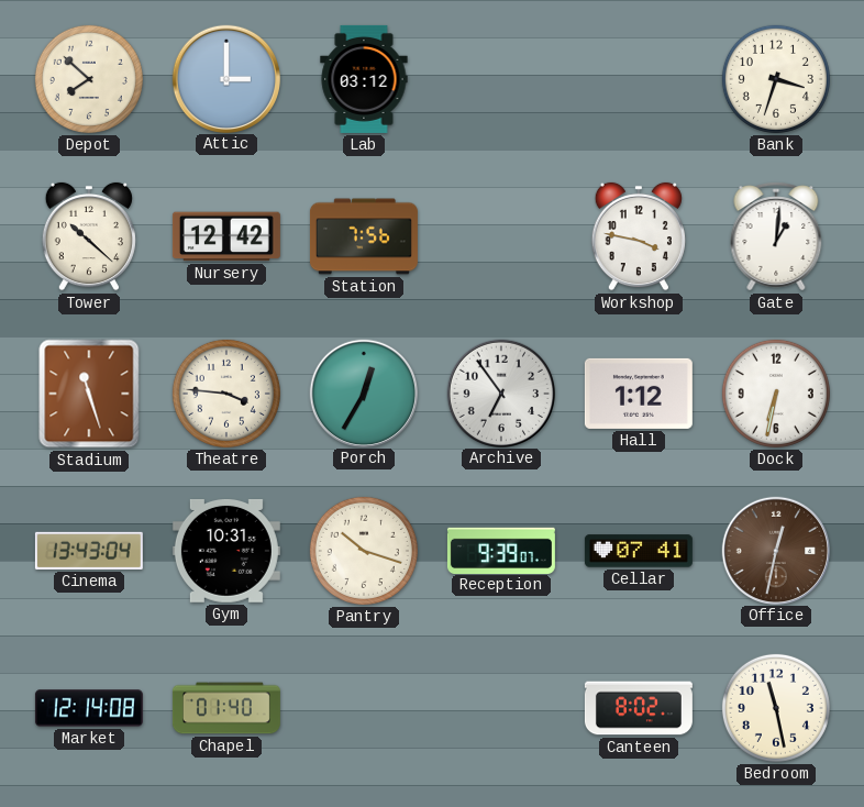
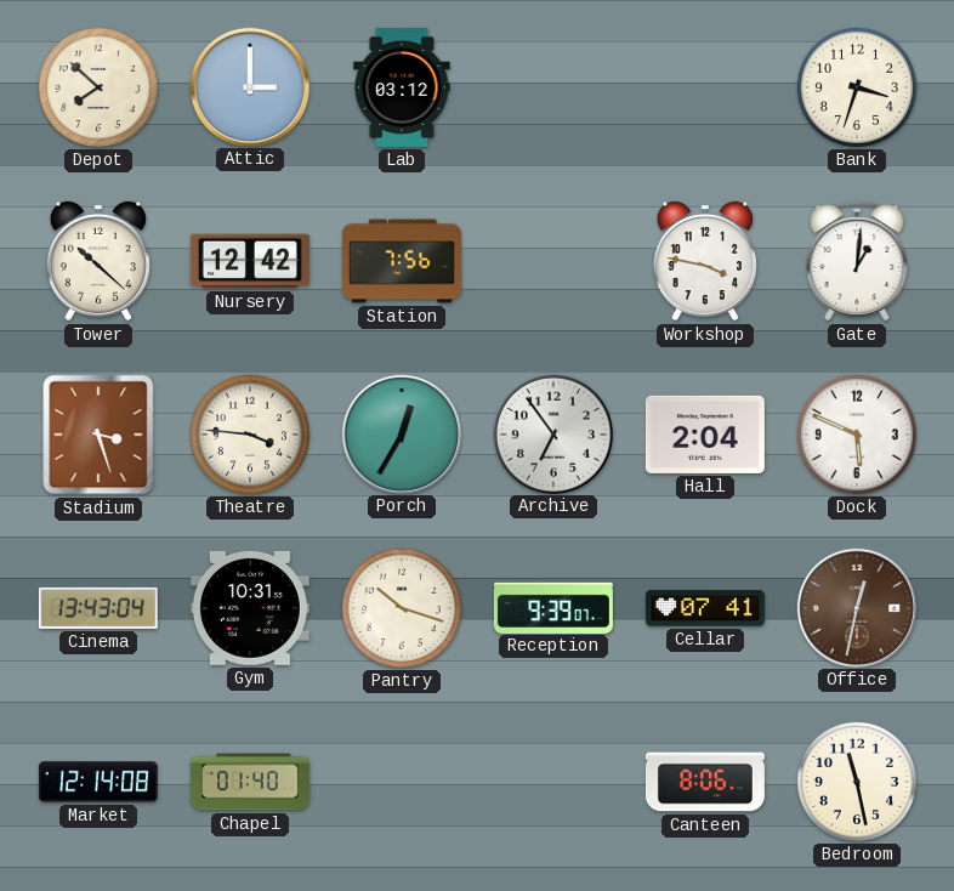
Stadium: 11:27 -> 3:27 (98, 435)
Hall: 1:12 -> 2:04 (705, 435)
Dock: 6:32 -> 5:49 (857, 435)
Canteen: 8:02 -> 8:06 (705, 782)
